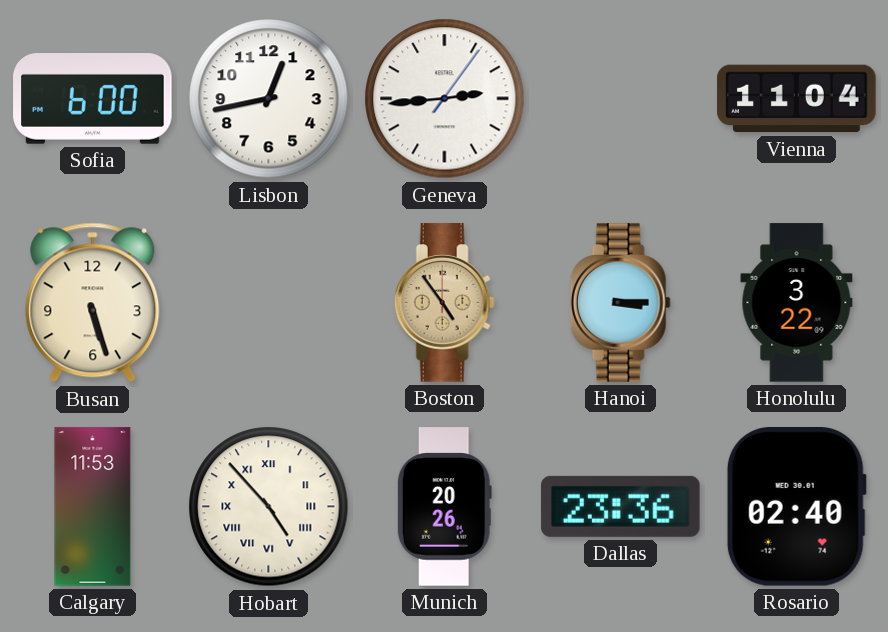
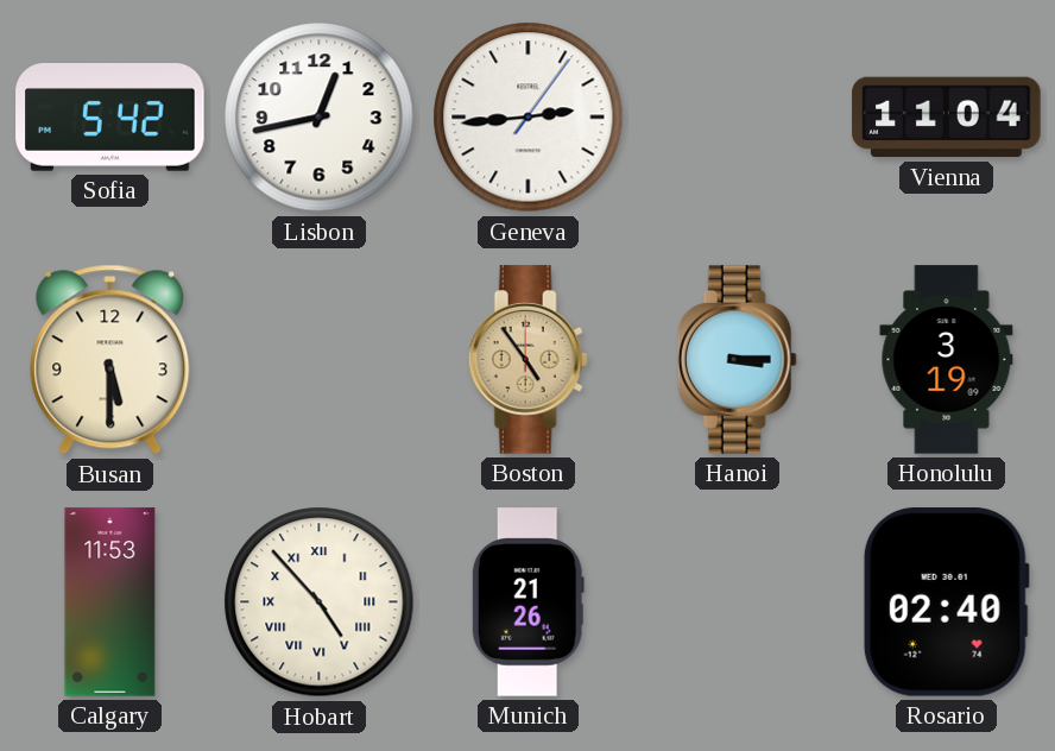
Sofia: 6:00 -> 5:42 (110, 118)
Busan: 5:27 -> 5:30 (110, 360)
Honolulu: 3:22 -> 3:19 (947, 360)
Munich: 20:26 -> 21:26 (527, 602)
Dallas: 23:36 -> none (621, 506)
